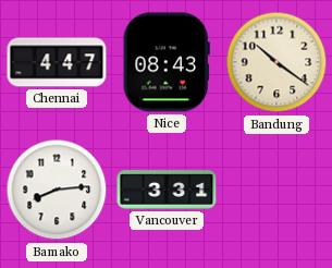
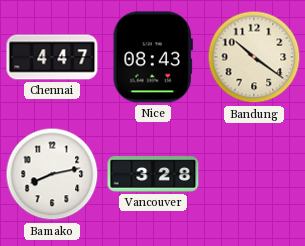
Bamako: 8:14 -> 8:13 (52, 174)
Vancouver: 3:31 -> 3:28 (153, 174)
